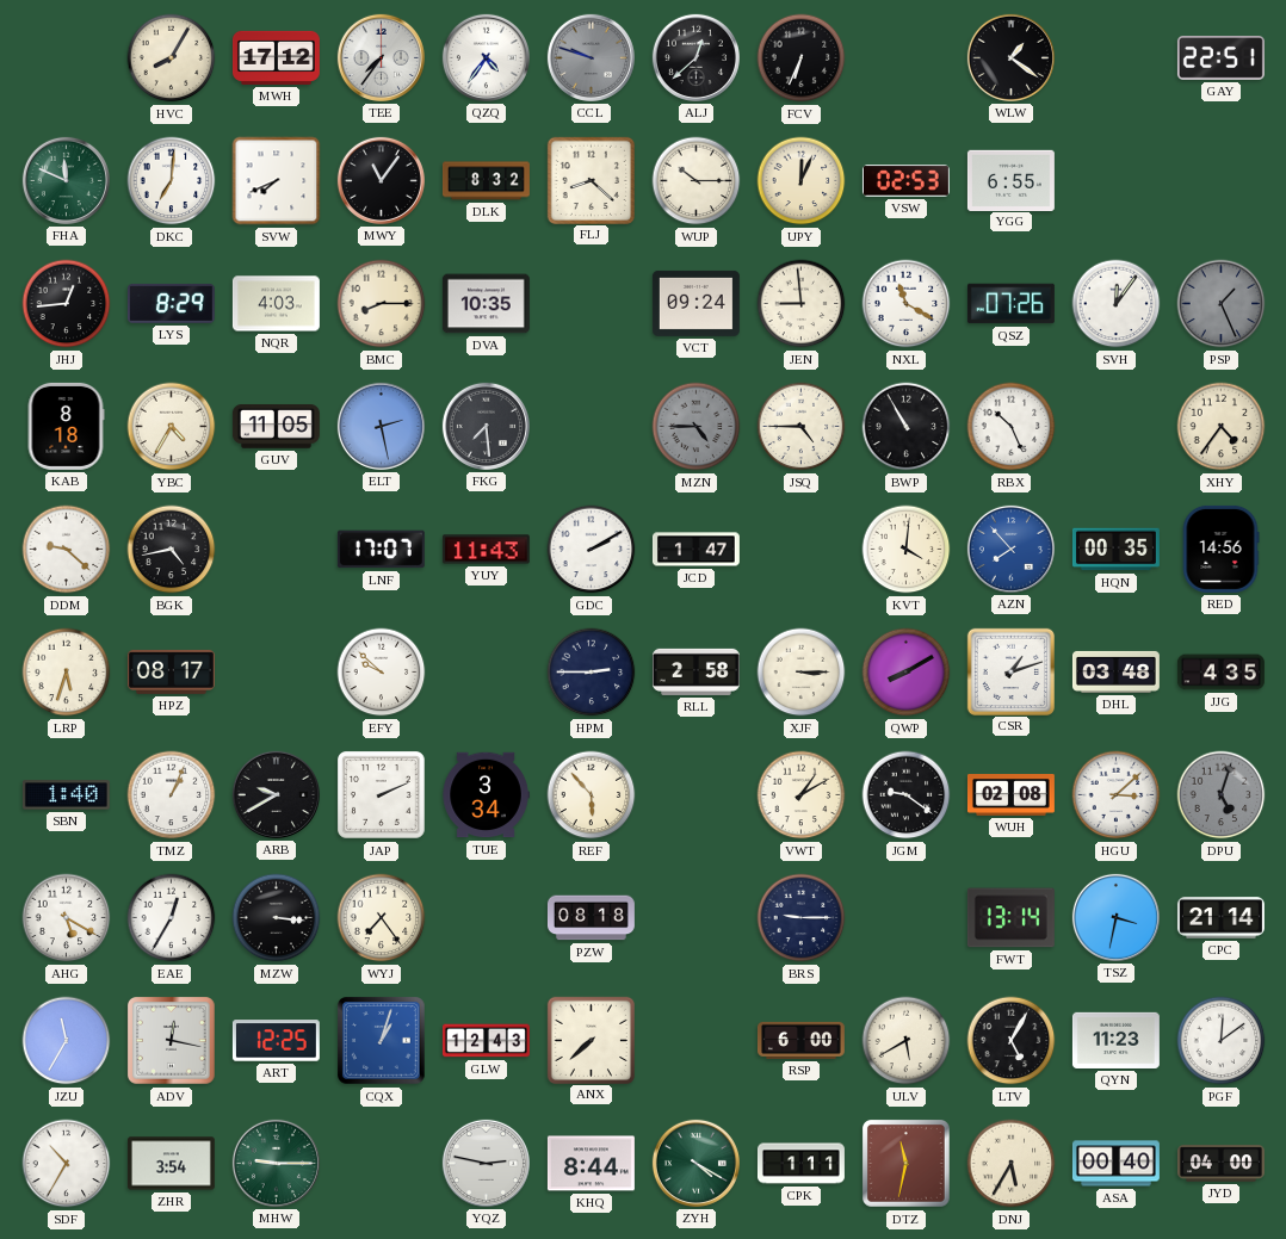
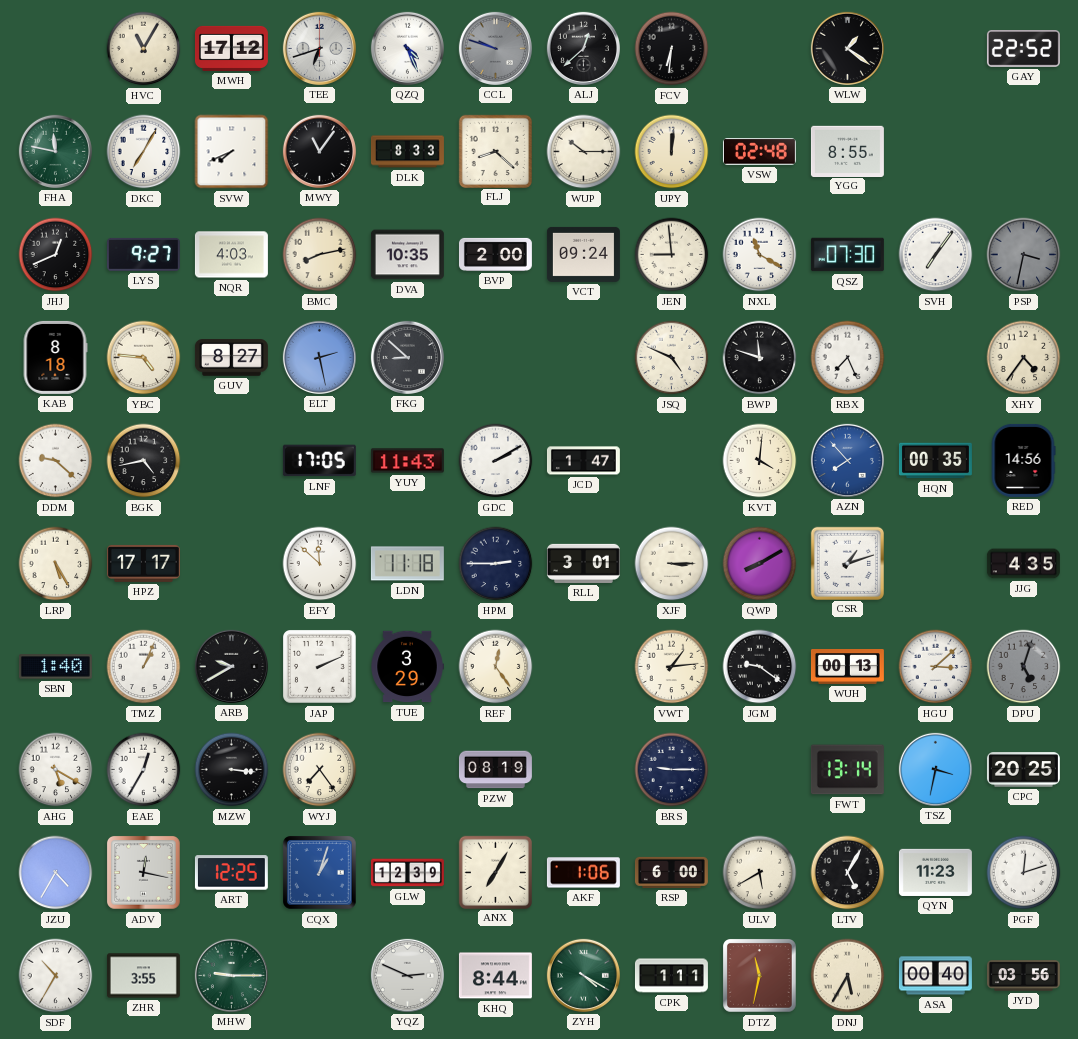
HVC: 8:05 -> 11:05 (144, 49)
TEE: 7:36 -> 6:42 (319, 48)
QZQ: 4:36 -> 4:26 (407, 48)
FCV: 6:34 -> 6:31 (672, 49)
GAY: 22:51 -> 22:52 (1023, 49)
FHA: 11:49 -> 11:47 (55, 151)
DKC: 7:01 -> 7:05 (144, 152)
DLK: 8:32 -> 8:33 (407, 152)
UPY: 12:04 -> 12:01 (672, 152)
VSW: 02:53 -> 02:48 (759, 152)
YGG: 6:55 -> 8:55 (847, 151)
JHJ: 12:44 -> 12:41 (56, 255)
LYS: 8:29 -> 9:27 (143, 254)
BMC: 8:15 -> 8:13 (320, 255)
BVP: none -> 2:00 (495, 254)
QSZ: 07:26 -> 07:30 (847, 255)
SVH: 12:06 -> 7:06 (936, 255)
PSP: 1:26 -> 3:32 (1024, 255)
YBC: 4:35 -> 4:46 (144, 358)
GUV: 11:05 -> 8:27 (231, 358)
FKG: 7:29 -> 8:52 (407, 357)
MZN: 4:45 -> none (697, 427)
JSQ: 4:45 -> 4:49 (672, 358)
BWP: 10:55 -> 11:48 (760, 358)
RBX: 10:26 -> 7:26 (848, 358)
LNF: 17:07 -> 17:05 (319, 461)
LRP: 5:33 -> 5:25 (56, 564)
HPZ: 08:17 -> 17:17 (143, 563)
EFY: 9:52 -> 11:52 (320, 564)
LDN: none -> 11:18 (407, 564)
RLL: 2:58 -> 3:01 (583, 563)
DHL: 03:48 -> none (1115, 671)
TUE: 3:34 -> 3:29 (407, 667)
REF: 5:53 -> 12:24 (496, 667)
VWT: 1:10 -> 1:14 (672, 667)
WUH: 02:08 -> 00:13 (847, 667)
PZW: 08:18 -> 08:19 (495, 770)
CPC: 21:14 -> 20:25 (1023, 770)
JZU: 11:35 -> 4:35 (56, 873)
GLW: 12:43 -> 12:39 (407, 873)
ANX: 7:38 -> 7:05 (495, 872)
AKF: none -> 1:06 (583, 873)
PGF: 12:09 -> 12:12 (1024, 873)
ZHR: 3:54 -> 3:55 (143, 976)
YQZ: 2:47 -> 2:49 (407, 975)
JYD: 04:00 -> 03:56 (1023, 976)
